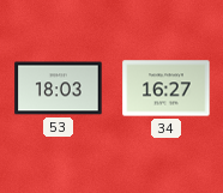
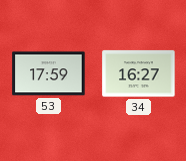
53: 18:03 -> 17:59 (49, 74)
